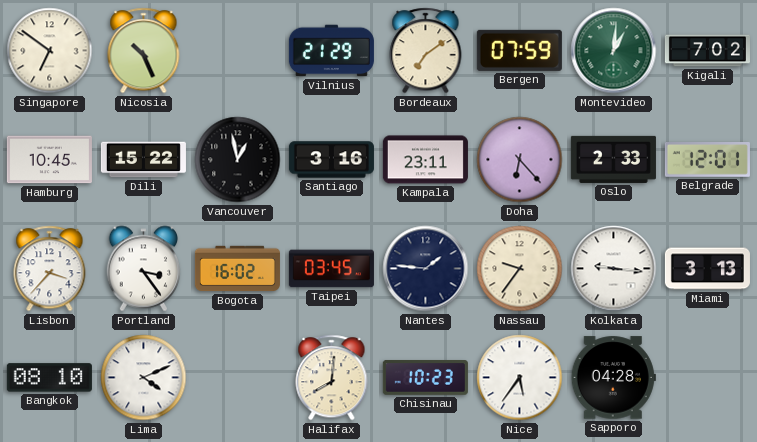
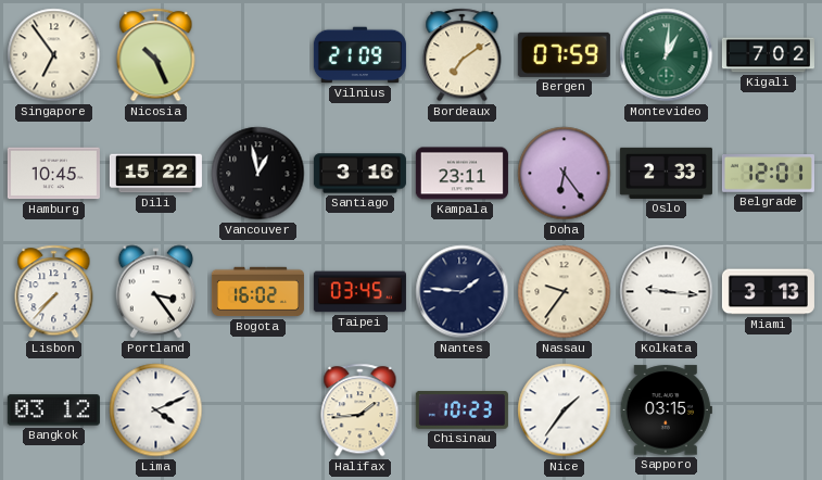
Singapore: 6:51 -> 6:54 (54, 55)
Vilnius: 21:29 -> 21:09 (359, 55)
Doha: 6:23 -> 6:24 (565, 174)
Lisbon: 3:37 -> 7:37 (54, 292)
Bangkok: 08:10 -> 03:12 (53, 410)
Halifax: 8:01 -> 1:44 (361, 410)
Nice: 5:36 -> 1:36 (565, 410)
Sapporo: 04:28 -> 03:15 (666, 410)
